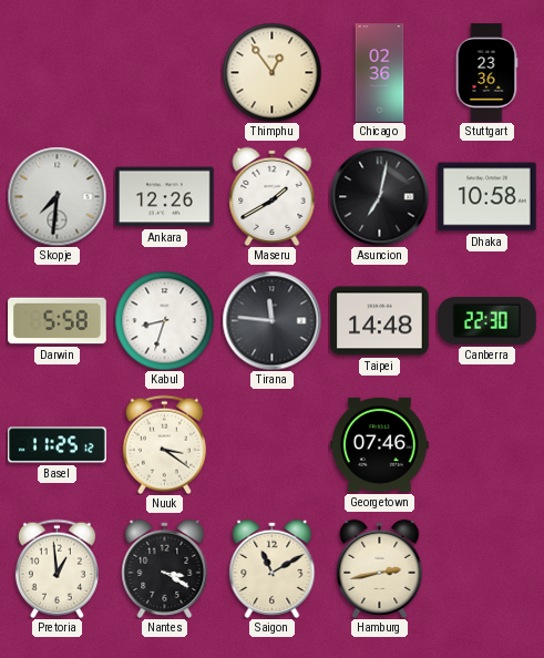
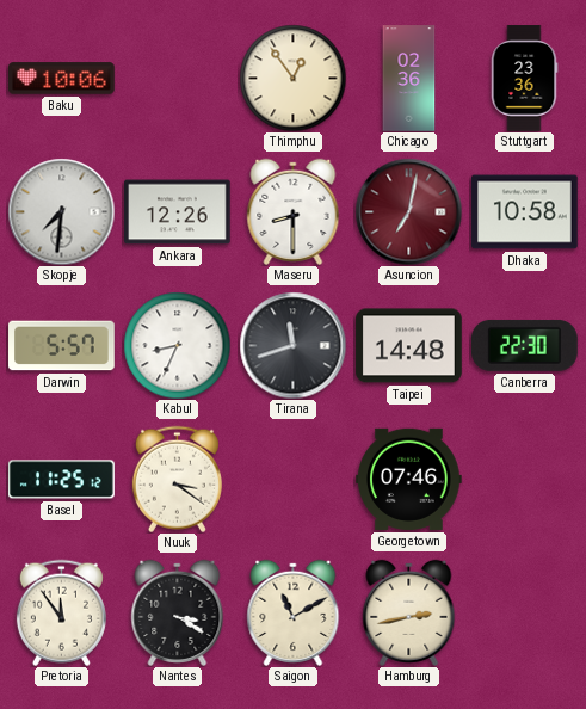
Baku: none -> 10:06 (62, 79)
Maseru: 1:40 -> 8:30 (294, 211)
Asuncion dial: black -> burgundy (408, 211)
Darwin: 5:58 -> 5:57 (62, 346)
Kabul: 8:33 -> 8:34 (177, 345)
Tirana: 11:46 -> 11:42 (292, 345)
Pretoria: 12:59 -> 11:54 (61, 612)
